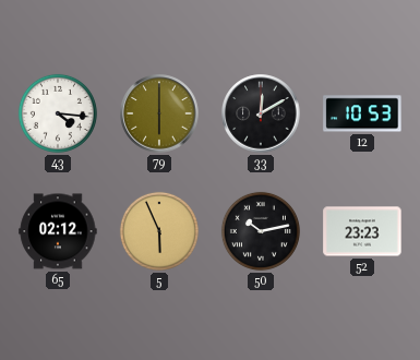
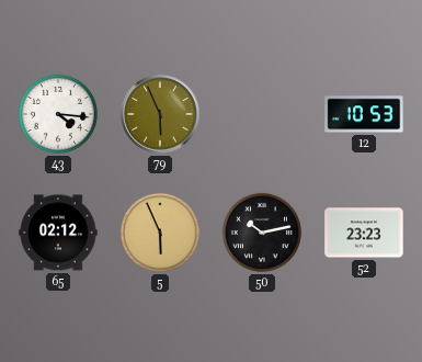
79: 6:00 -> 5:56 (160, 114)
33: 12:10 -> none (261, 113)
